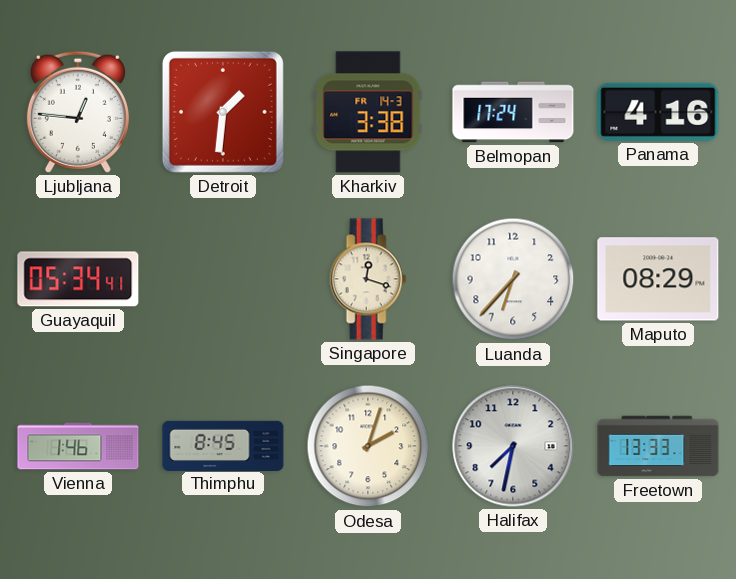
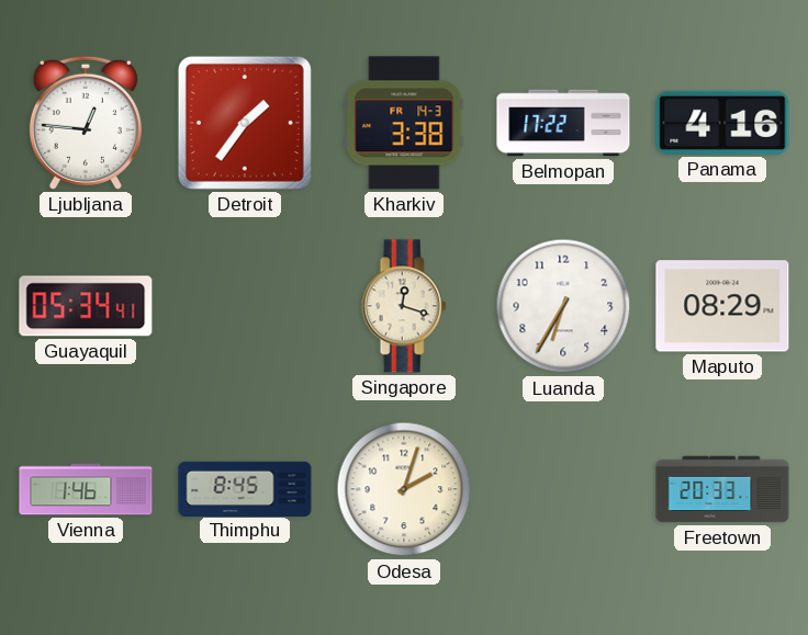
Detroit: 1:31 -> 1:36 (245, 123)
Belmopan: 17:24 -> 17:22 (563, 123)
Luanda: 6:37 -> 6:35 (563, 306)
Halifax: 7:32 -> none (513, 446)
Freetown: 13:33 -> 20:33 (722, 489)
